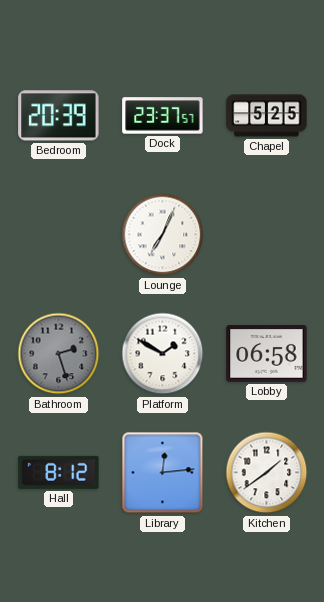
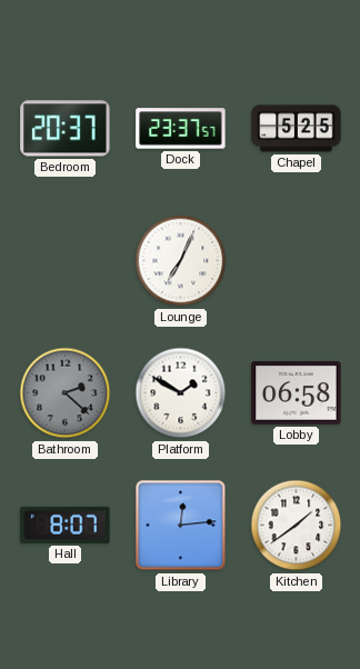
Bedroom: 20:39 -> 20:37 (66, 129)
Bathroom: 2:27 -> 2:22 (66, 393)
Hall: 8:12 -> 8:07 (66, 525)
